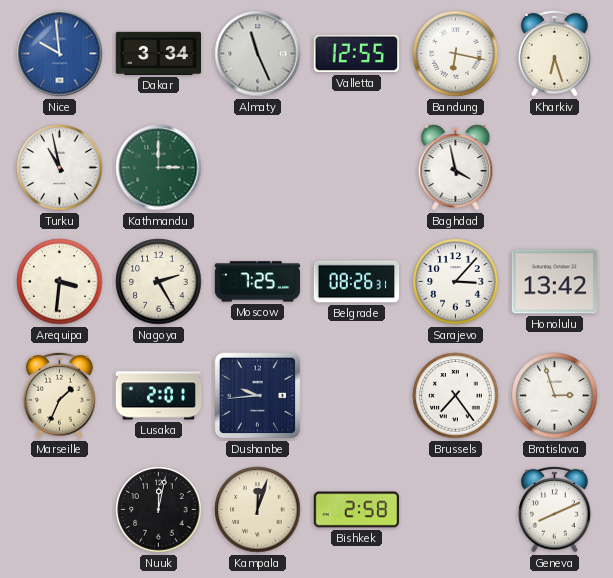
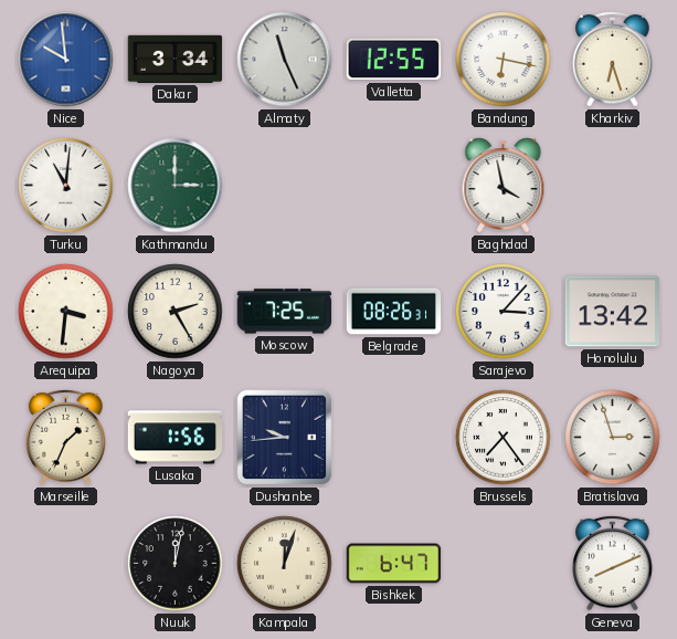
Turku: 10:58 -> 11:01 (66, 186)
Lusaka: 2:01 -> 1:56 (176, 438)
Bishkek: 2:58 -> 6:47 (394, 564)
